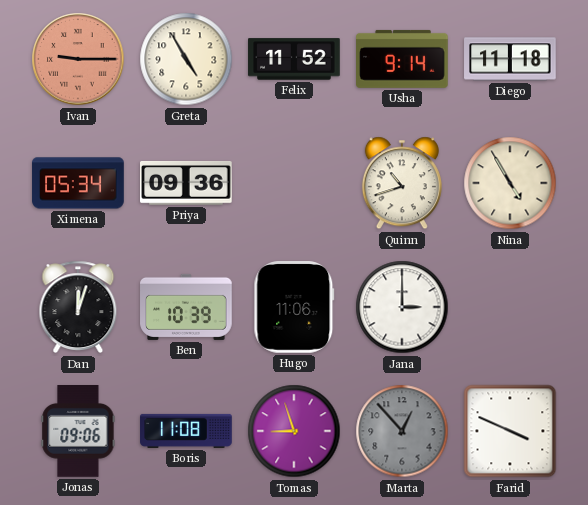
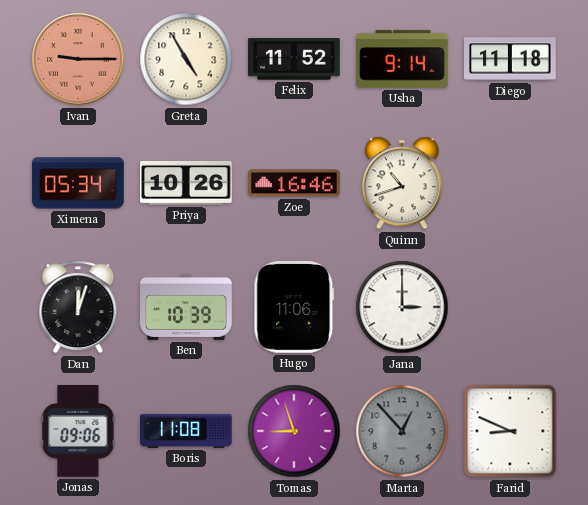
Priya: 09:36 -> 10:26 (187, 183)
Zoe: none -> 16:46 (294, 183)
Nina: 4:55 -> none (510, 183)
Farid: 3:49 -> 8:49 (510, 431)
